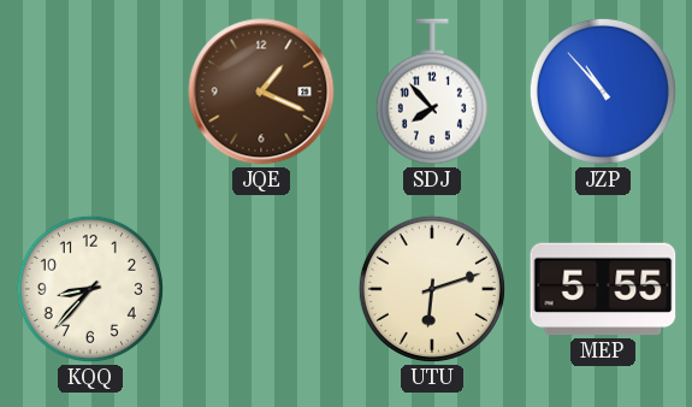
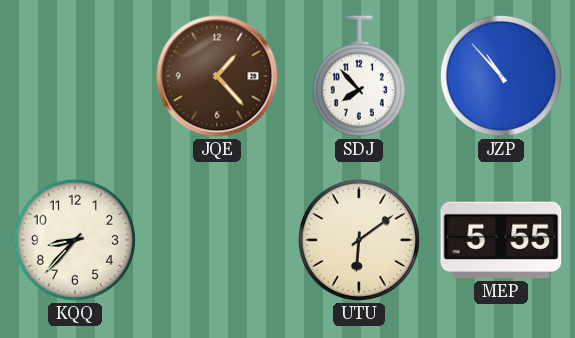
JQE: 1:19 -> 1:23 (217, 76)
UTU: 6:12 -> 6:09 (359, 240)
